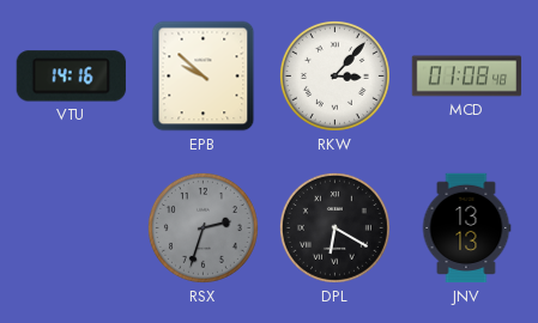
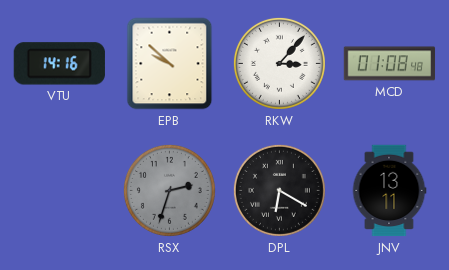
JNV: 13:13 -> 13:11 (389, 191)
